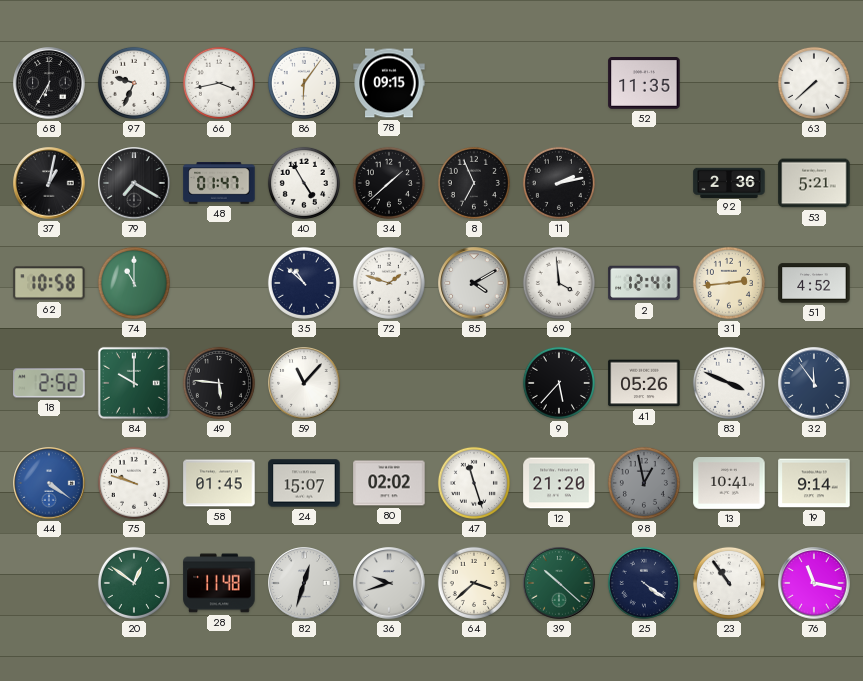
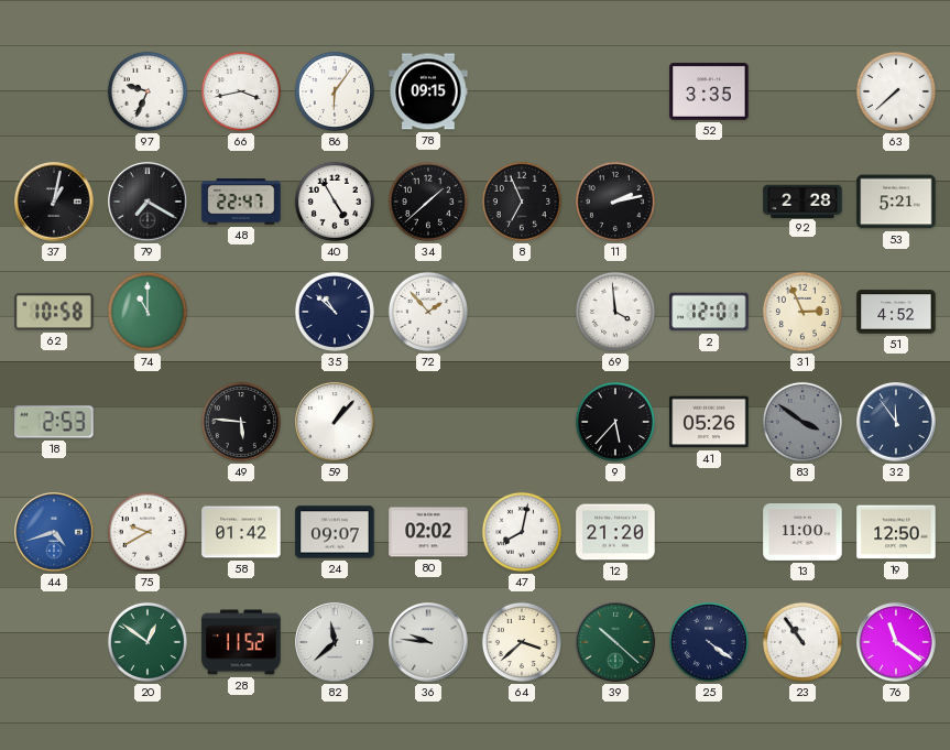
68: 6:35 -> none (49, 83)
52: 11:35 -> 3:35 (709, 93)
48: 01:47 -> 22:47 (241, 202)
92: 2:36 -> 2:28 (802, 200)
72: 1:48 -> 1:53 (428, 312)
85: 4:10 -> none (474, 283)
2: 12:41 -> 12:01 (709, 312)
31: 2:44 -> 2:56 (802, 312)
18: 2:52 -> 2:53 (54, 422)
84: 10:00 -> none (134, 383)
59: 11:07 -> 1:07 (335, 422)
83: 3:49 -> 3:51 (802, 422)
83 dial: white -> grey (802, 422)
44: 4:21 -> 4:42 (54, 532)
75: 9:48 -> 9:40 (148, 532)
58: 01:45 -> 01:42 (241, 532)
24: 15:07 -> 09:07 (335, 532)
47: 11:27 -> 8:02 (522, 532)
98: 12:58 -> none (644, 483)
13: 10:41 -> 11:00 (802, 533)
19: 9:14 -> 12:50 (896, 532)
28: 11:48 -> 11:52 (241, 642)
82: 12:33 -> 11:38 (335, 642)
36: 9:42 -> 9:46 (428, 642)
76: 11:17 -> 11:21 (896, 642)
